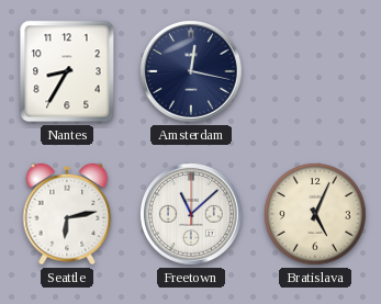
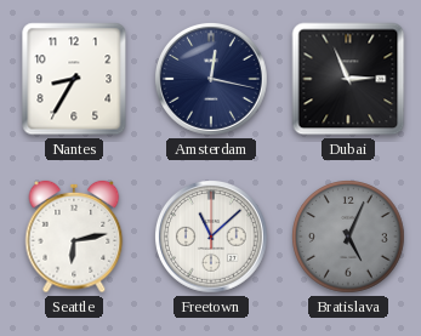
Dubai: none -> 2:56 (348, 79)
Bratislava dial: cream -> grey (348, 237)
